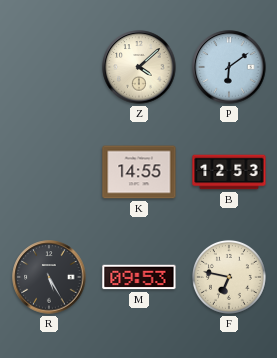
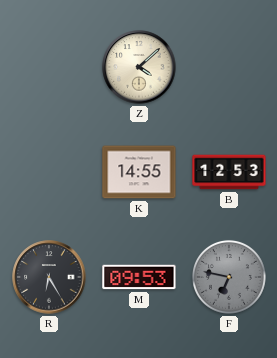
P: 6:09 -> none (229, 67)
R: 5:25 -> 6:25 (49, 277)
F dial: cream -> grey (229, 277)
